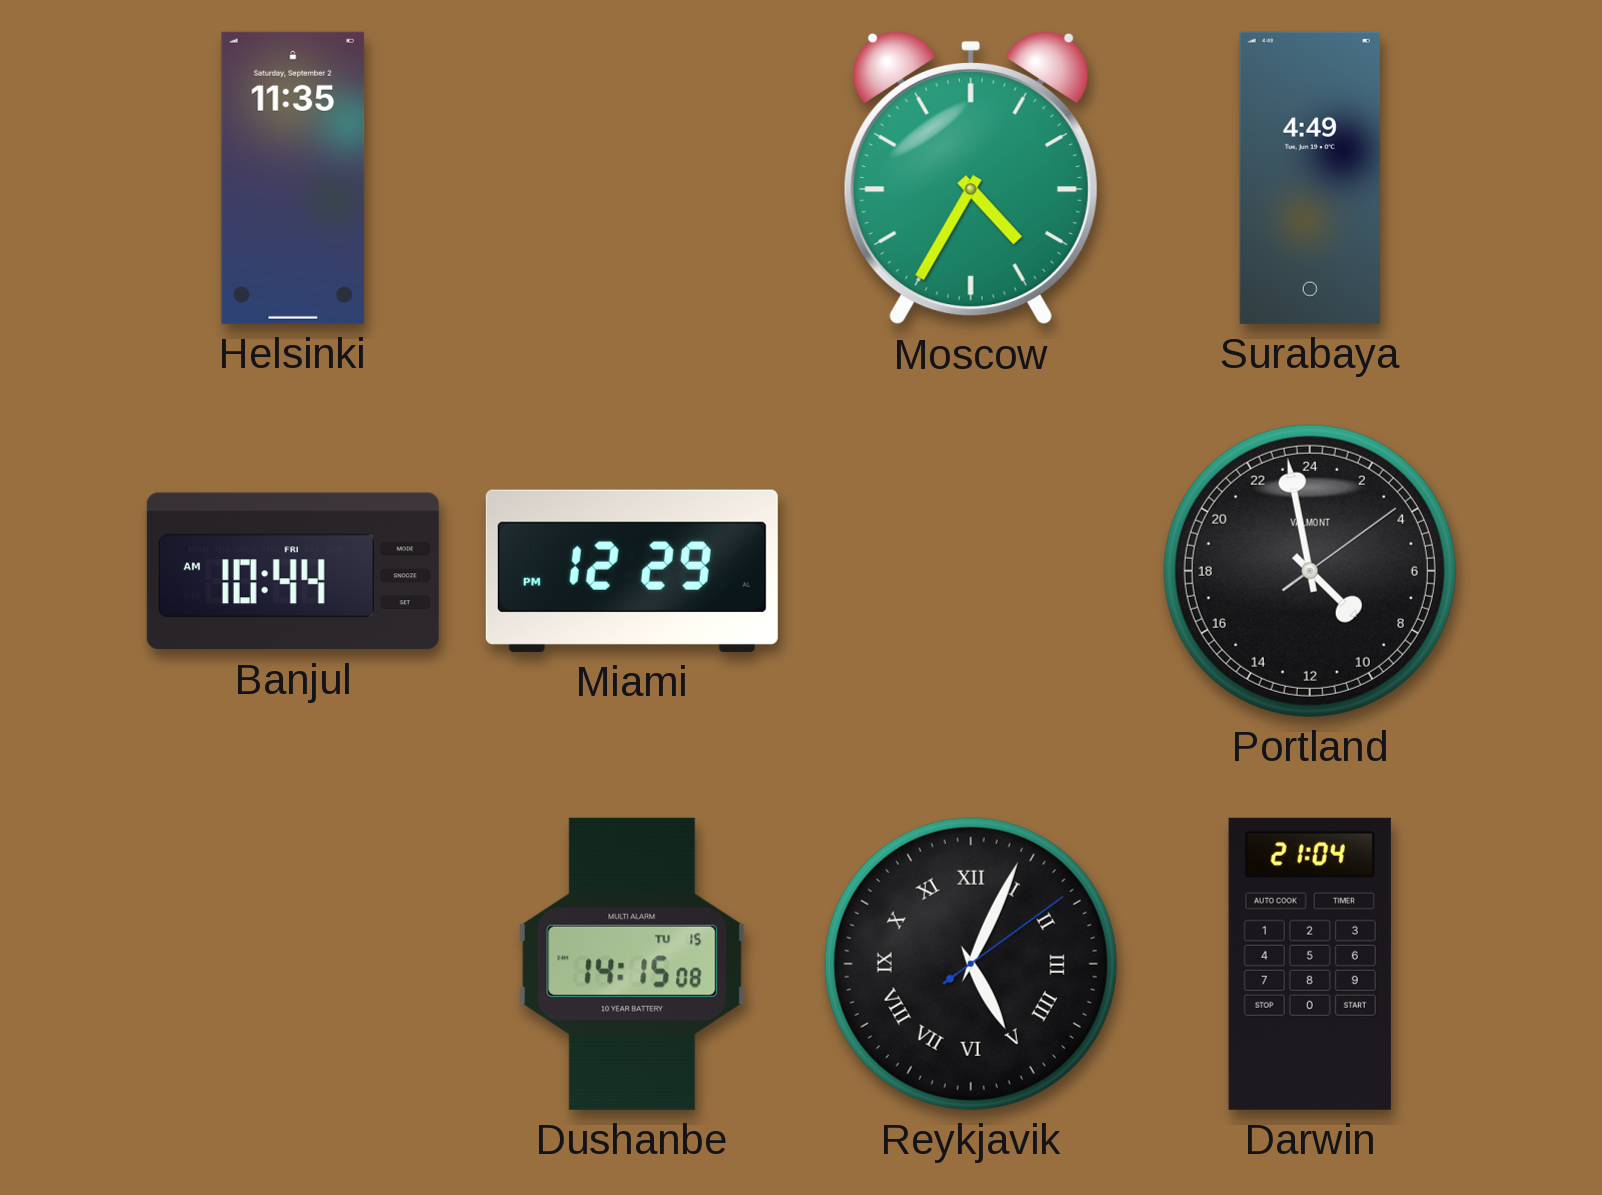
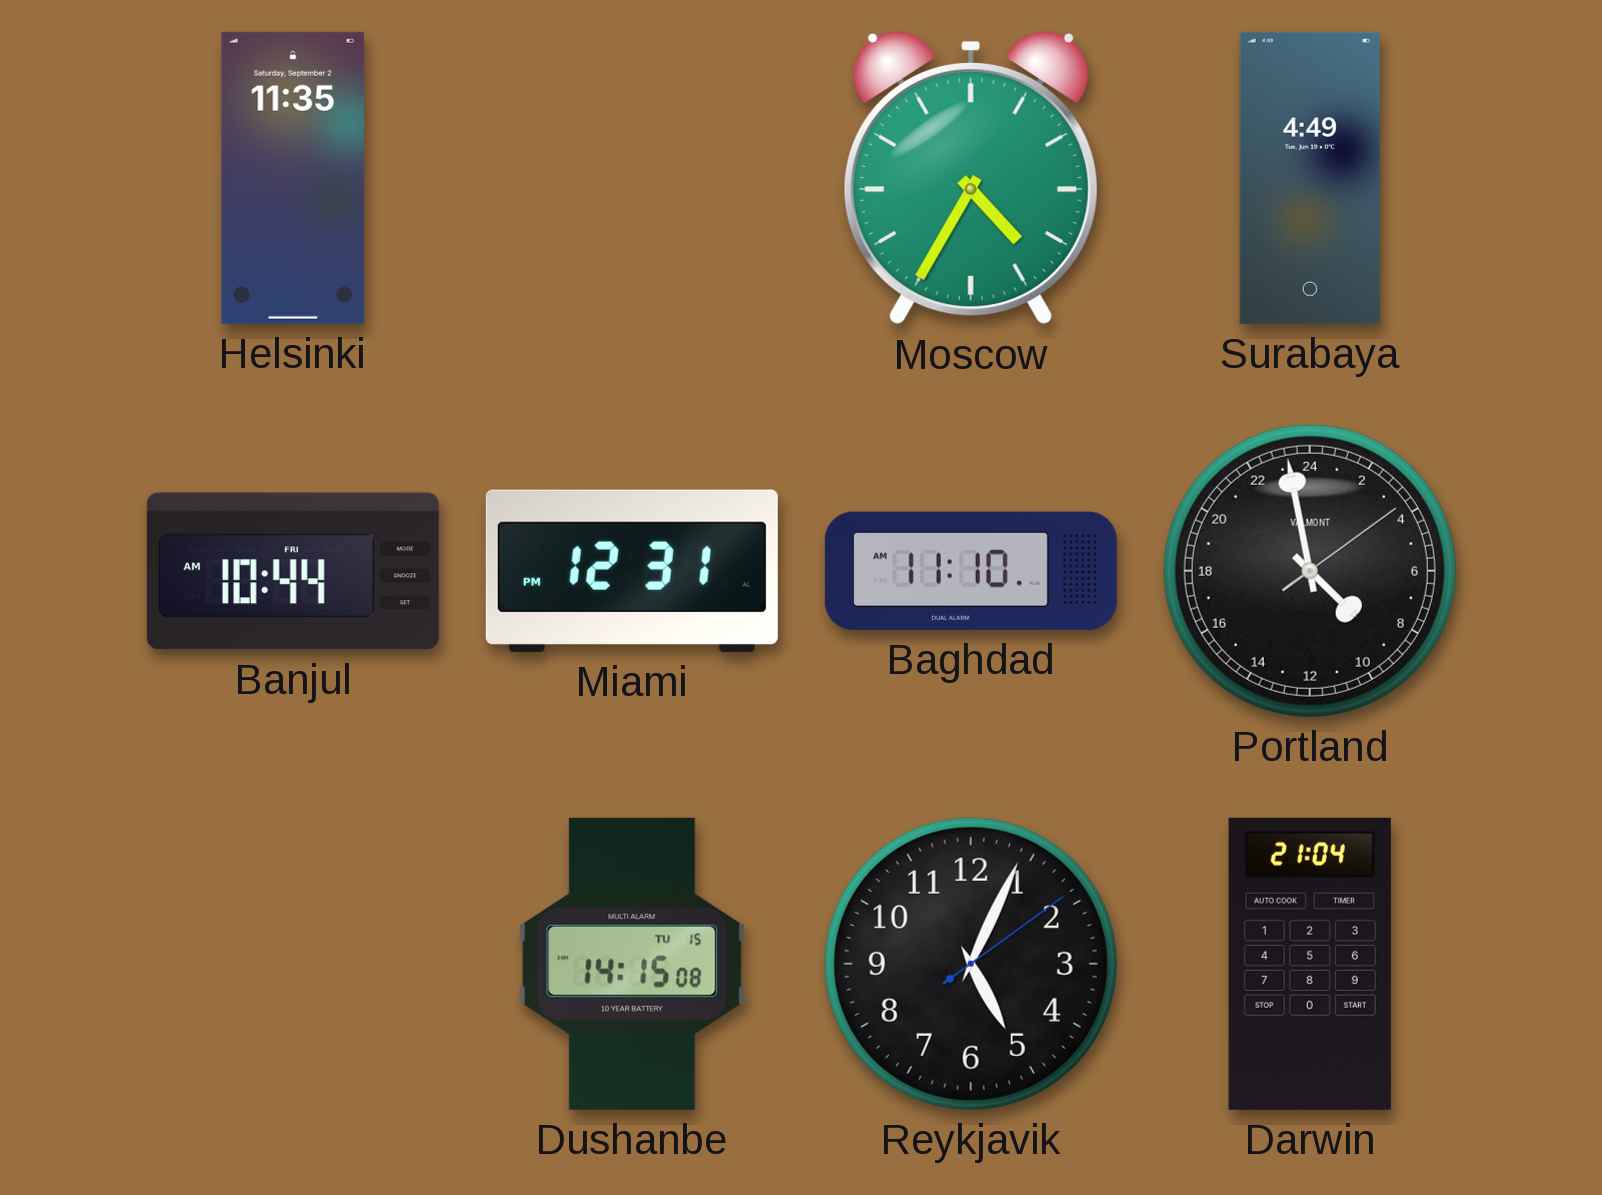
Miami: 12:29 -> 12:31 (632, 571)
Baghdad: none -> 11:10 (971, 571)
Reykjavik numerals: Roman -> Arabic (971, 964)
